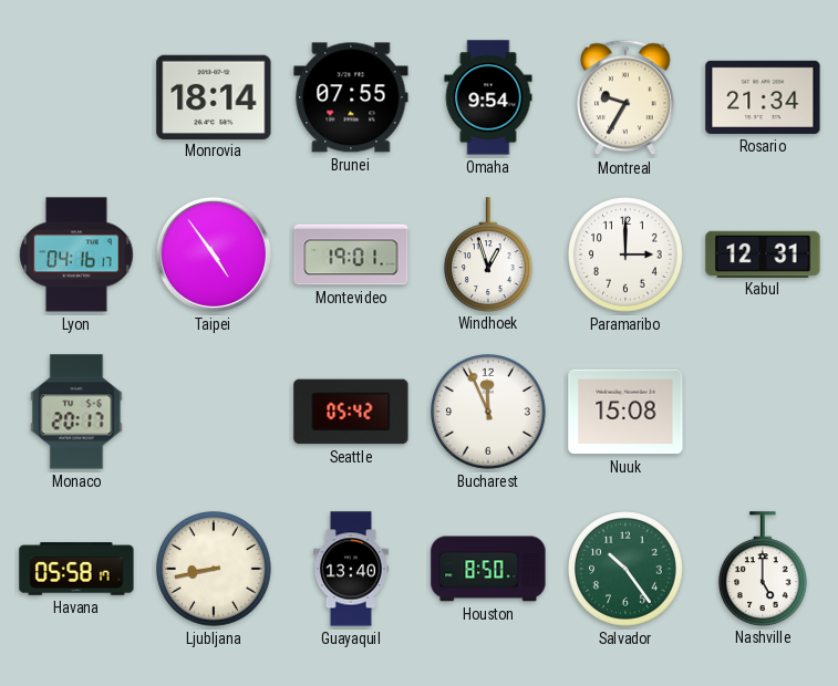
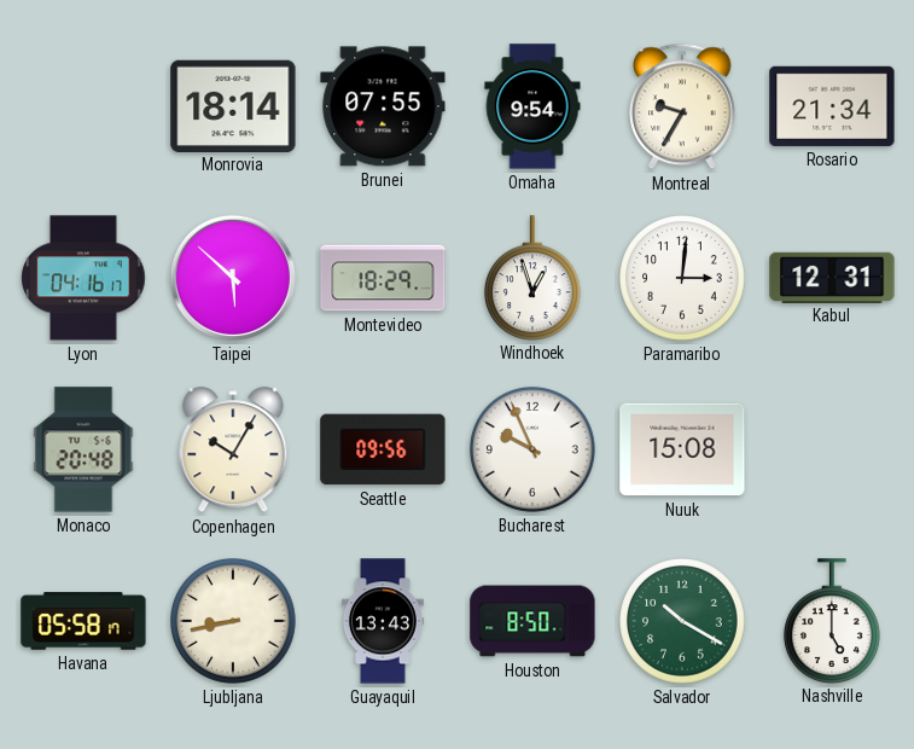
Taipei: 4:54 -> 5:52 (233, 278)
Montevideo: 19:01 -> 18:29 (383, 278)
Paramaribo: 3:00 -> 3:01 (683, 279)
Monaco: 20:17 -> 20:48 (83, 449)
Copenhagen: none -> 10:05 (233, 451)
Seattle: 05:42 -> 09:56 (383, 449)
Bucharest: 11:56 -> 9:56 (534, 451)
Guayaquil: 13:40 -> 13:43 (383, 621)
Salvador: 10:24 -> 10:20 (683, 622)
